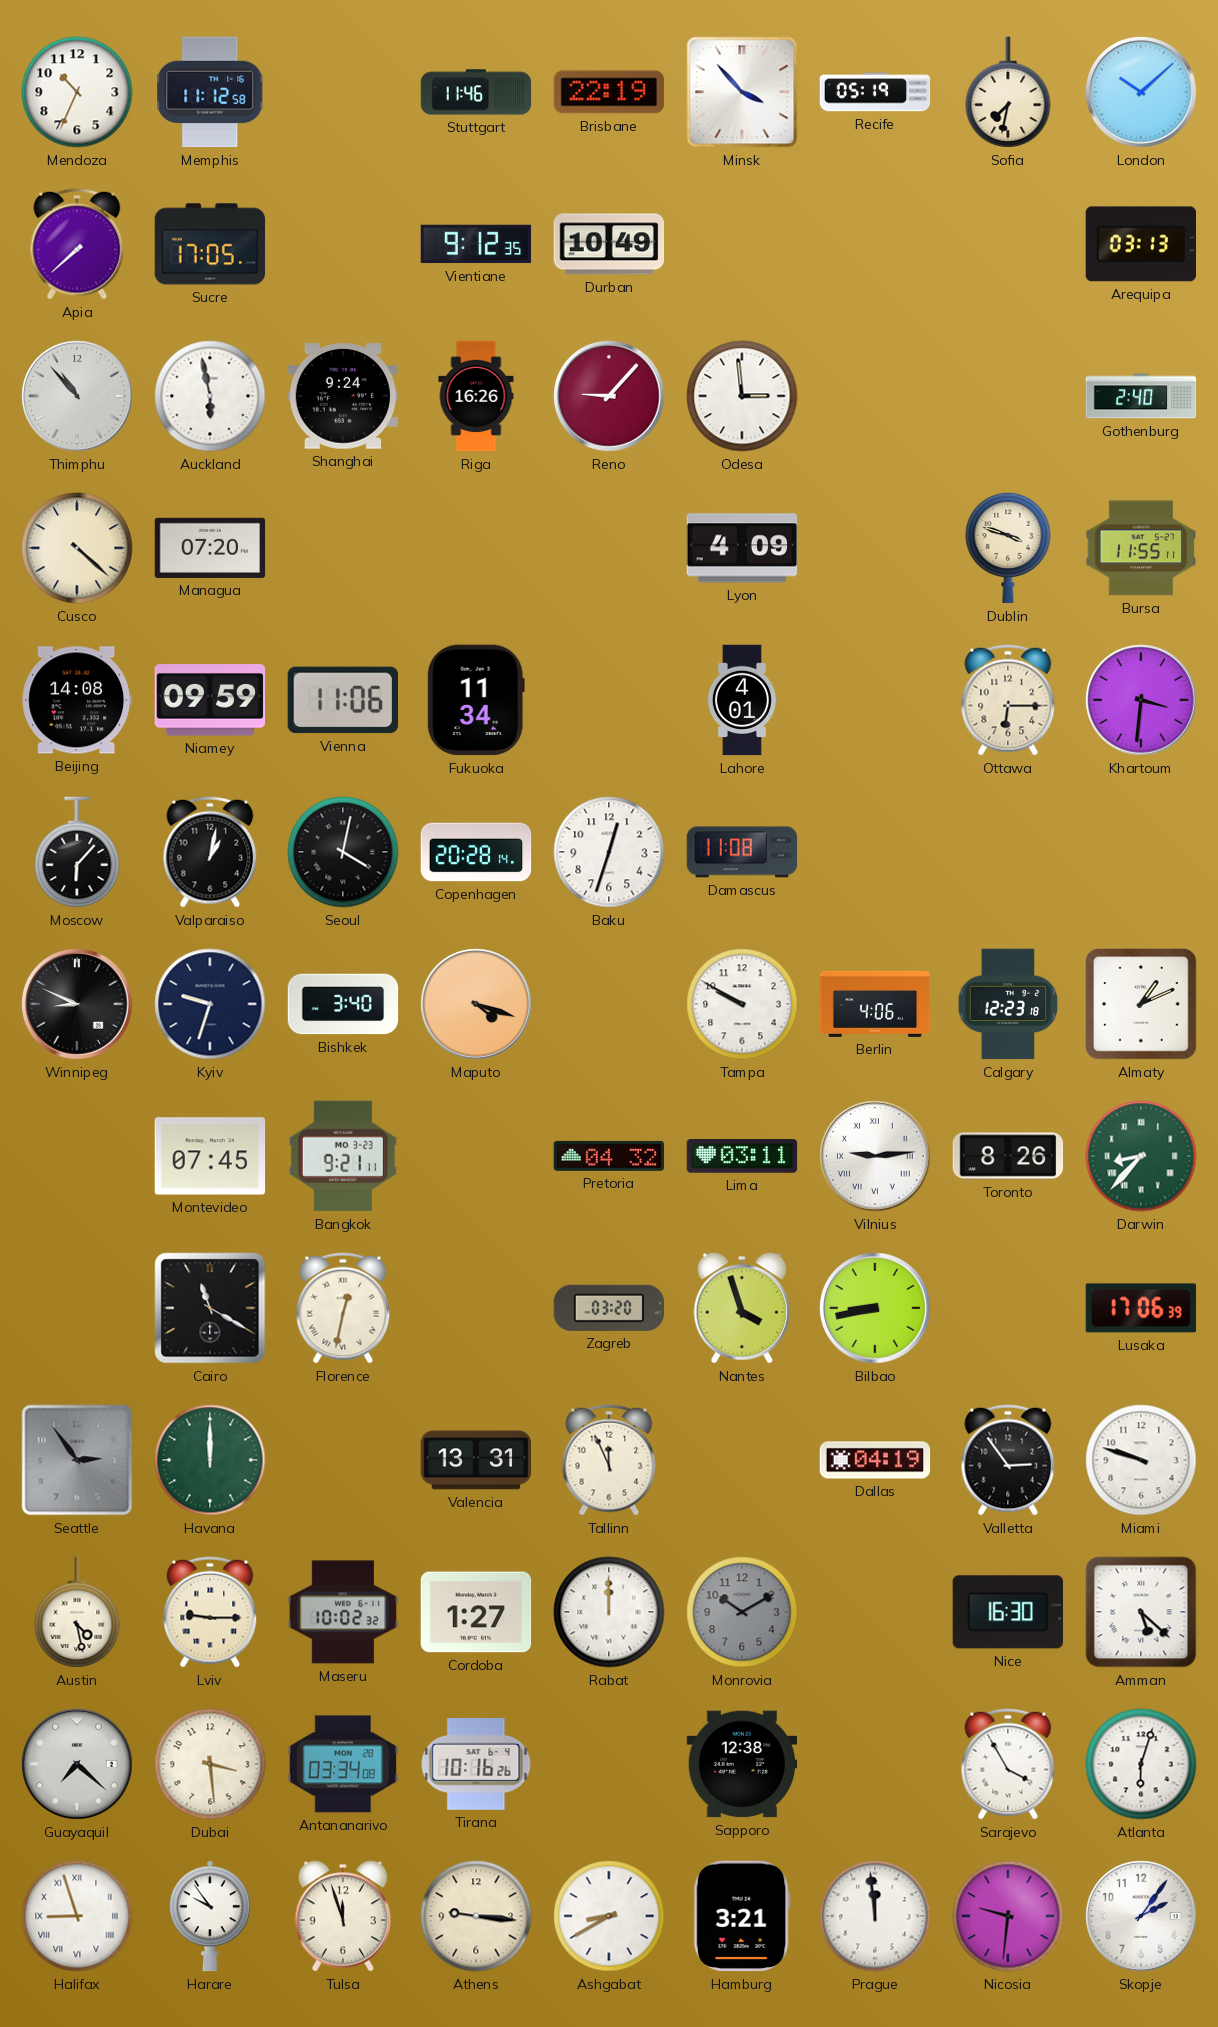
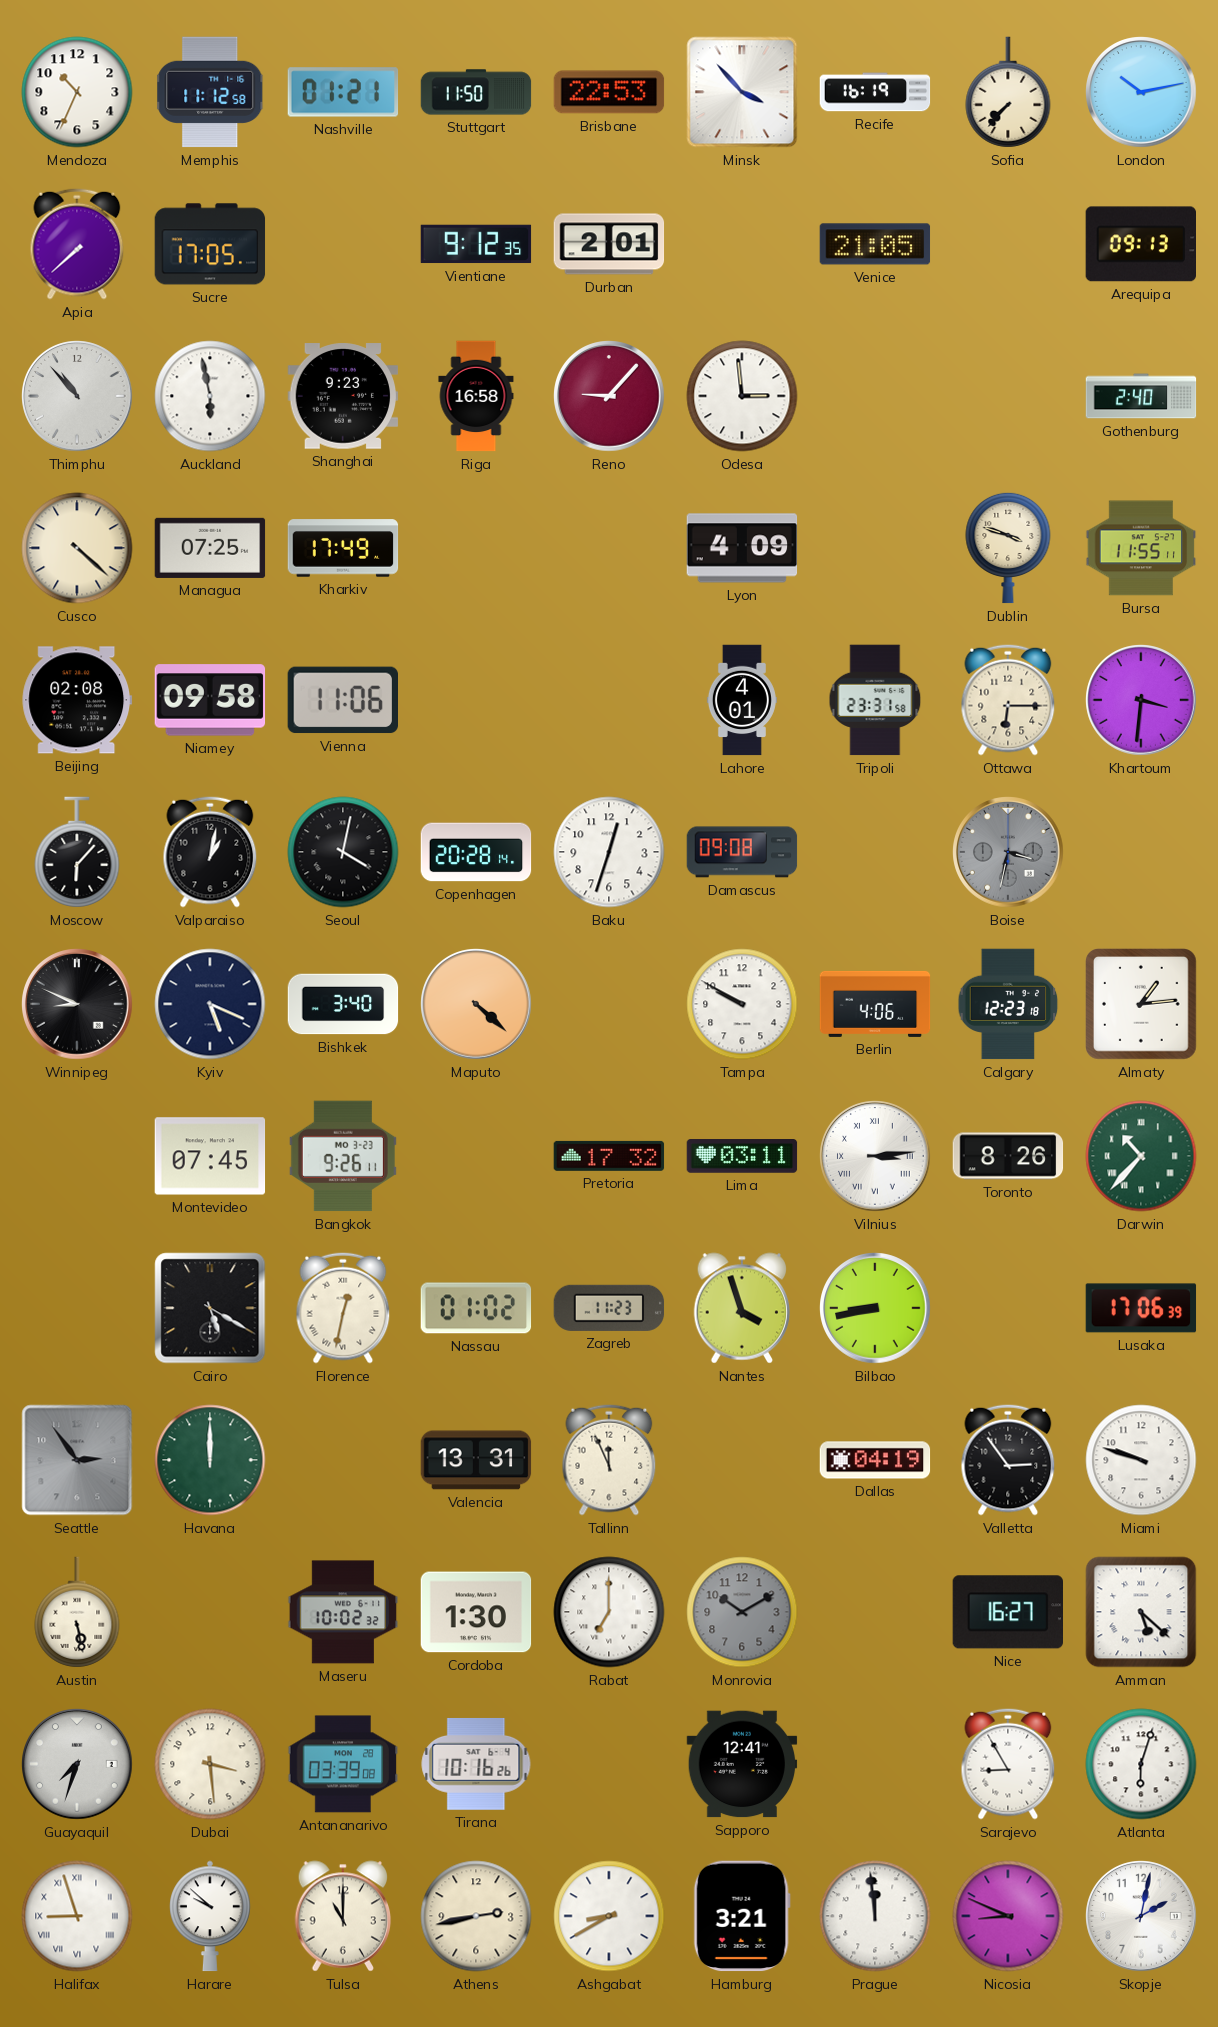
Nashville: none -> 01:21 (343, 92)
Stuttgart: 11:46 -> 11:50 (476, 92)
Brisbane: 22:19 -> 22:53 (609, 92)
Recife: 05:19 -> 16:19 (875, 92)
Sofia: 7:32 -> 7:37 (1008, 92)
London: 10:08 -> 10:13 (1141, 92)
Durban: 10:49 -> 2:01 (609, 244)
Venice: none -> 21:05 (875, 244)
Arequipa: 03:13 -> 09:13 (1141, 244)
Shanghai: 9:24 -> 9:23 (343, 396)
Riga: 16:26 -> 16:58 (476, 396)
Managua: 07:20 -> 07:25 (210, 548)
Kharkiv: none -> 17:49 (343, 548)
Beijing: 14:08 -> 02:08 (77, 700)
Niamey: 09:59 -> 09:58 (210, 700)
Fukuoka: 11:34 -> none (476, 700)
Tripoli: none -> 23:31 (875, 700)
Damascus: 11:08 -> 09:08 (742, 852)
Boise: none -> 3:32 (1008, 852)
Kyiv: 9:33 -> 5:19 (210, 1004)
Maputo: 4:18 -> 4:22 (476, 1004)
Almaty: 1:11 -> 1:14 (1142, 1005)
Bangkok: 9:21 -> 9:26 (343, 1156)
Pretoria: 04:32 -> 17:32 (609, 1156)
Vilnius: 9:14 -> 3:14 (875, 1156)
Darwin: 8:37 -> 10:37 (1141, 1156)
Cairo: 11:20 -> 5:20 (210, 1308)
Nassau: none -> 01:02 (476, 1308)
Zagreb: 03:20 -> 11:23 (609, 1308)
Austin: 4:28 -> 5:28 (77, 1612)
Lviv: 9:15 -> none (210, 1612)
Cordoba: 1:27 -> 1:30 (476, 1612)
Rabat: 12:00 -> 7:00 (609, 1612)
Nice: 16:30 -> 16:27 (1007, 1612)
Guayaquil: 7:22 -> 7:33 (77, 1764)
Antananarivo: 03:34 -> 03:39 (343, 1764)
Sapporo: 12:38 -> 12:41 (742, 1764)
Sarajevo: 3:55 -> 8:55 (1008, 1764)
Harare: 9:54 -> 9:52 (210, 1916)
Tulsa: 11:57 -> 11:00 (343, 1916)
Athens: 9:16 -> 2:43 (476, 1916)
Nicosia: 9:31 -> 8:49 (1008, 1916)
Skopje: 2:06 -> 2:02 (1141, 1916)
